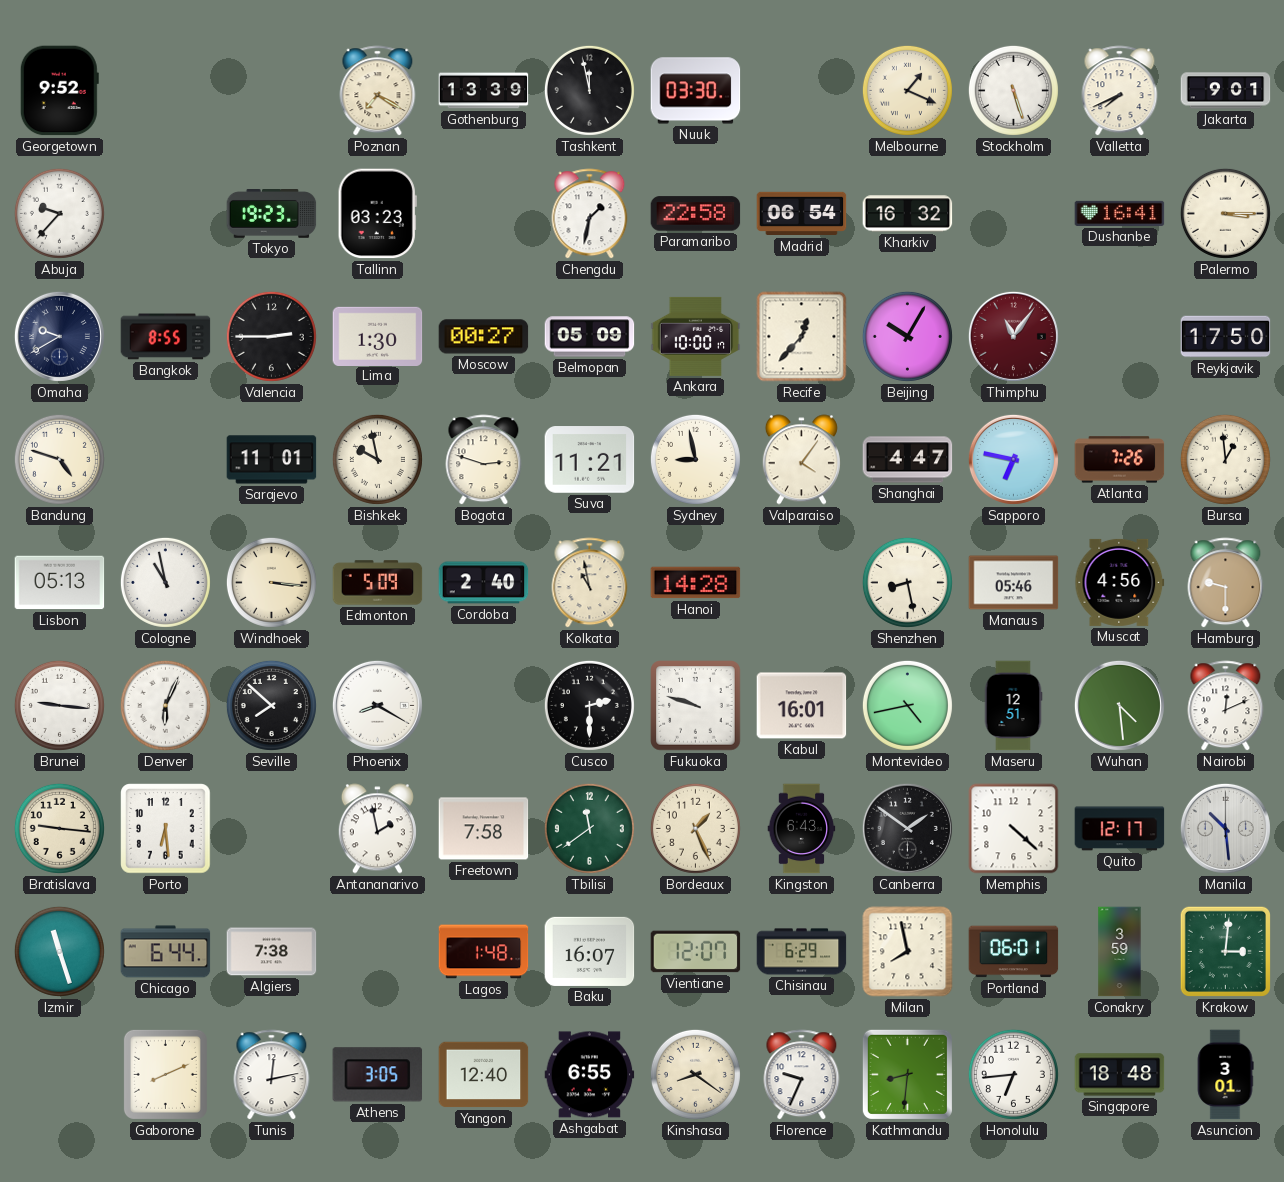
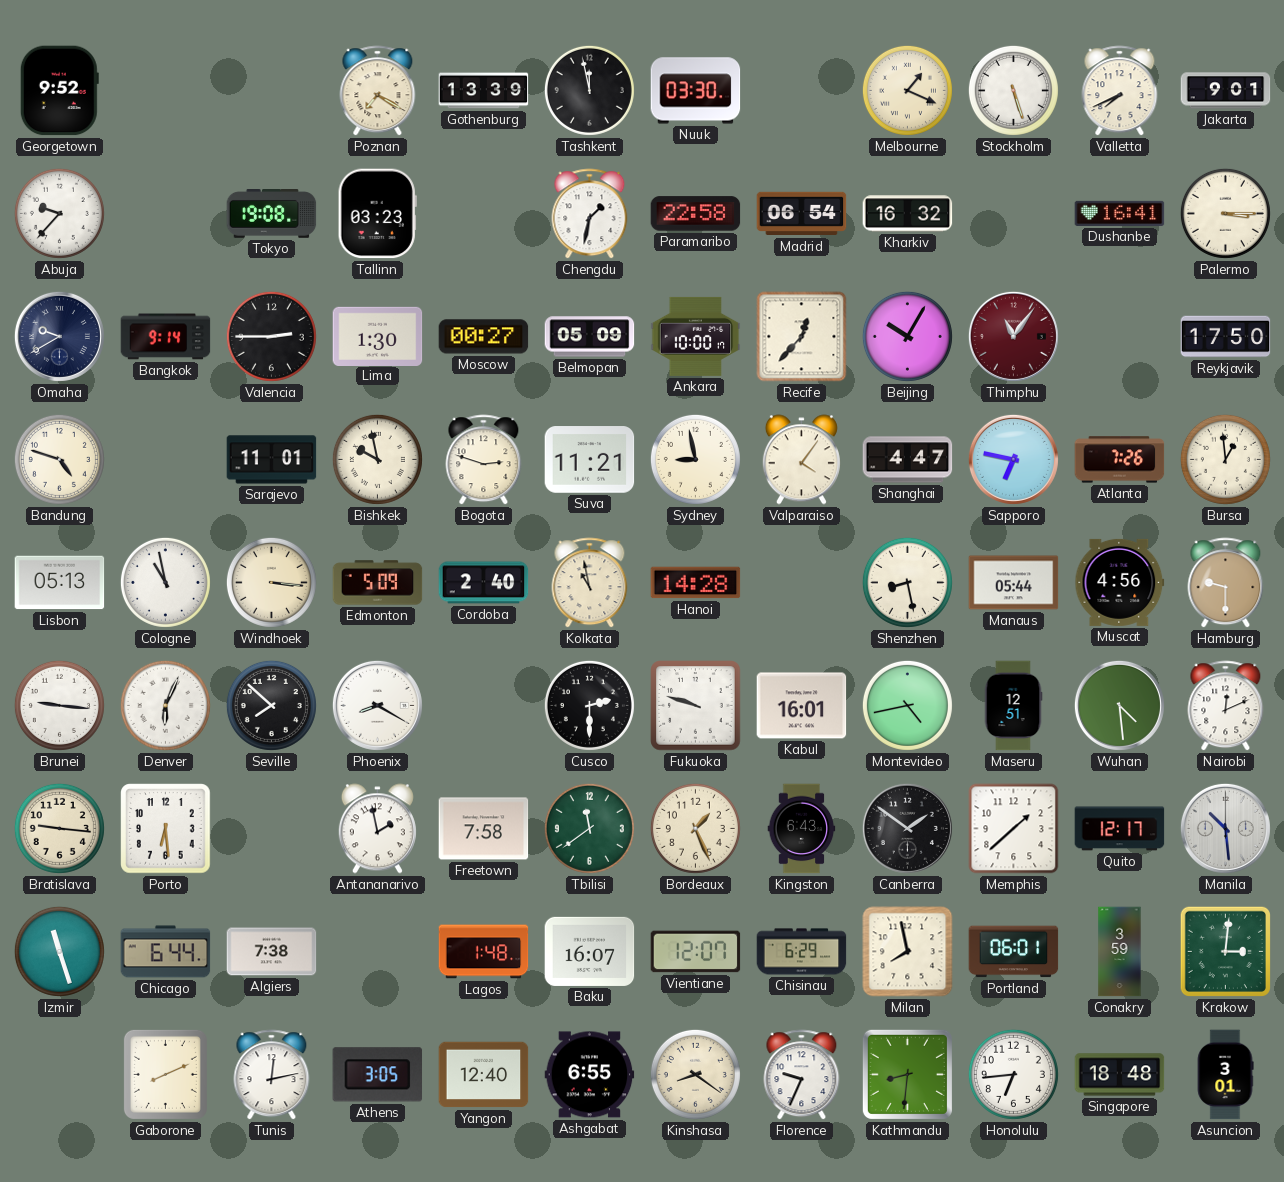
Tokyo: 19:23 -> 19:08 (272, 214)
Bangkok: 8:55 -> 9:14 (166, 337)
Manaus: 05:46 -> 05:44 (1014, 583)
Memphis: 4:22 -> 1:38 (1014, 829)
